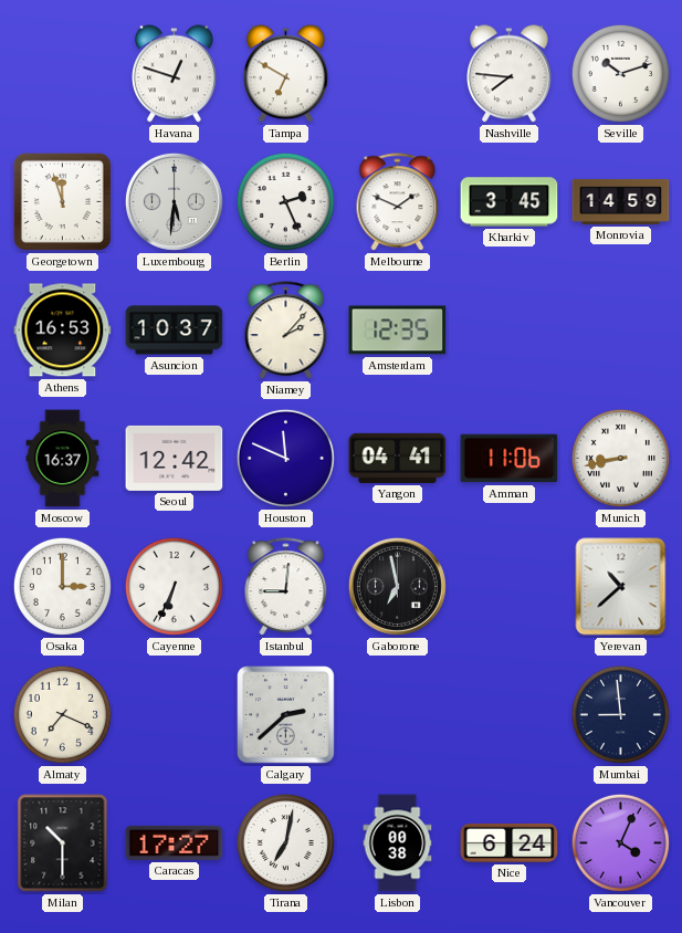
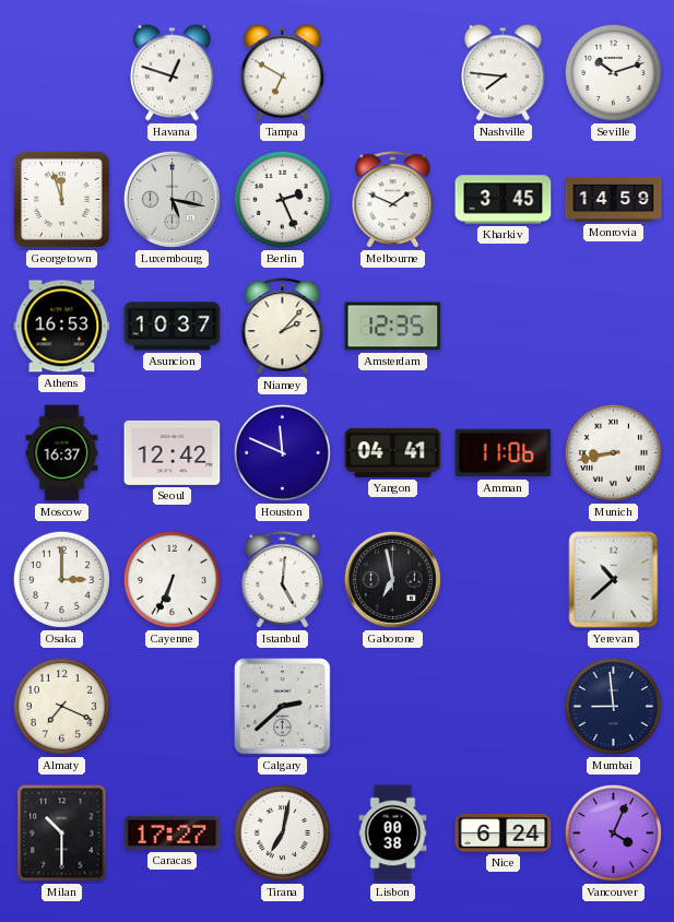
Luxembourg: 5:31 -> 5:17 (172, 199)
Istanbul: 9:01 -> 5:01 (283, 580)
